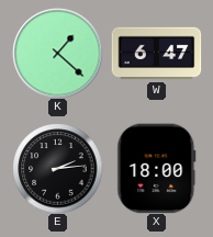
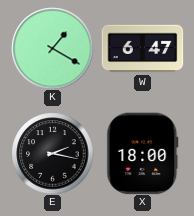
K: 1:22 -> 1:20 (52, 48)
E: 2:14 -> 2:17 (52, 153)
